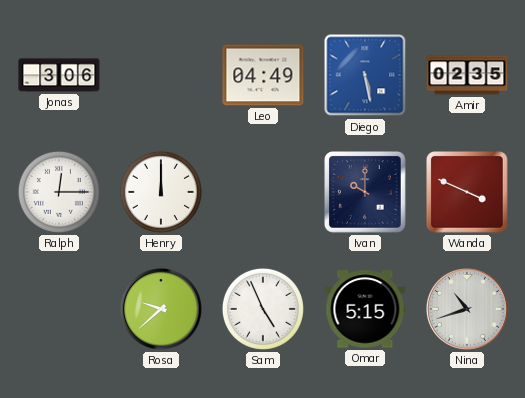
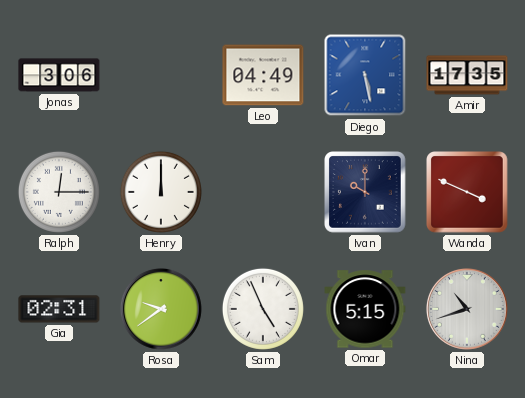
Amir: 02:35 -> 17:35 (467, 75)
Gia: none -> 02:31 (59, 309)
Rosa: 9:38 -> 9:39 (162, 310)
